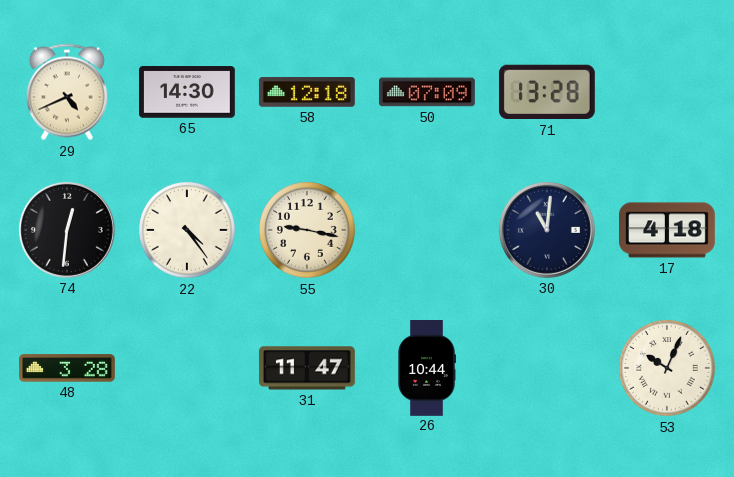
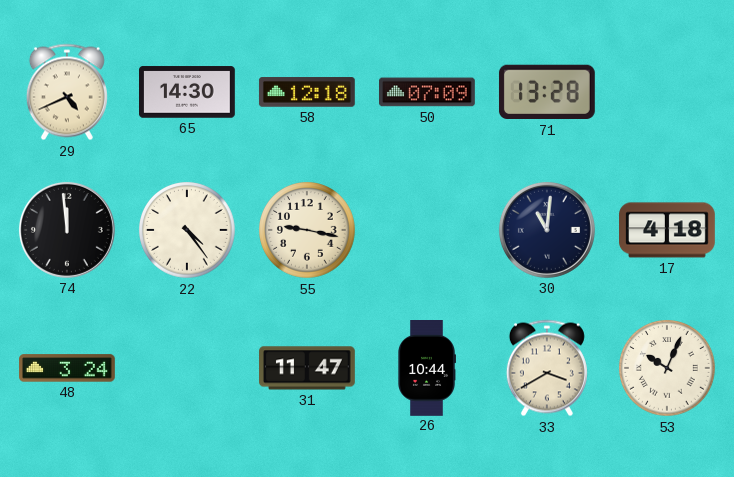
74: 12:31 -> 11:59 (67, 230)
48: 3:28 -> 3:24 (68, 368)
33: none -> 3:40 (547, 368)
